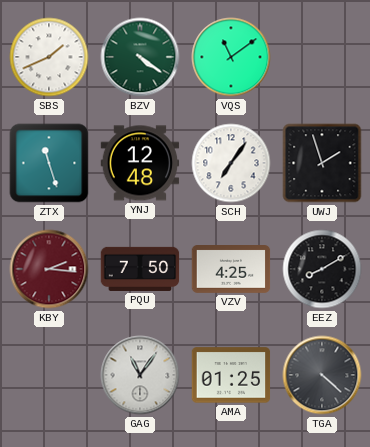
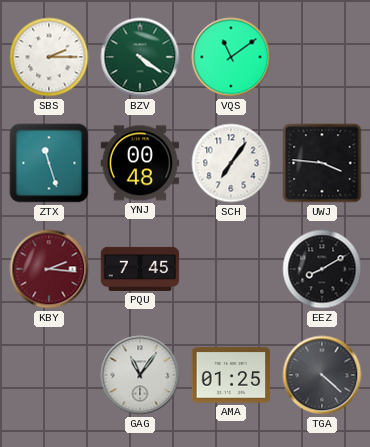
SBS: 1:41 -> 2:15 (49, 57)
YNJ: 12:48 -> 00:48 (140, 163)
UWJ: 1:57 -> 3:46 (322, 163)
PQU: 7:50 -> 7:45 (140, 269)
VZV: 4:25 -> none (231, 270)
